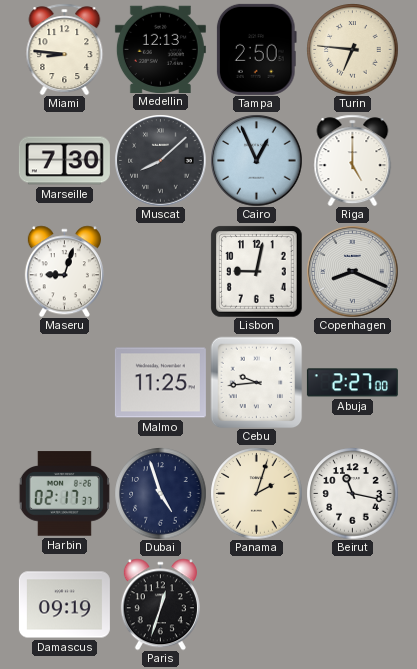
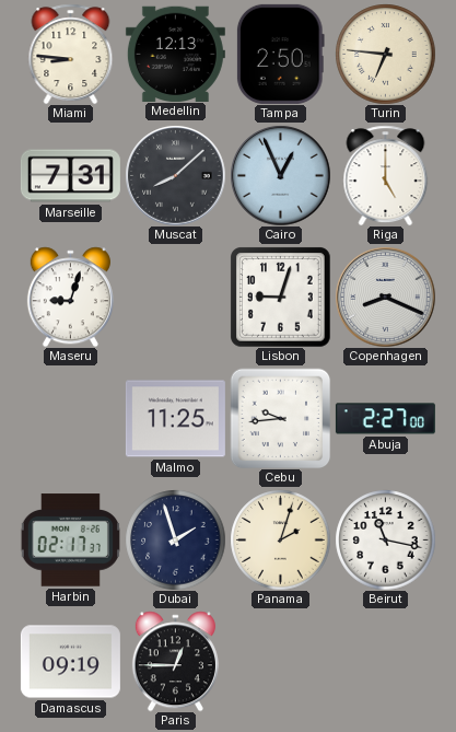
Marseille: 7:30 -> 7:31 (70, 176)
Lisbon: 9:02 -> 9:03 (281, 298)
Dubai: 4:57 -> 1:57 (175, 539)
Paris: 12:33 -> 12:45 (175, 661)
